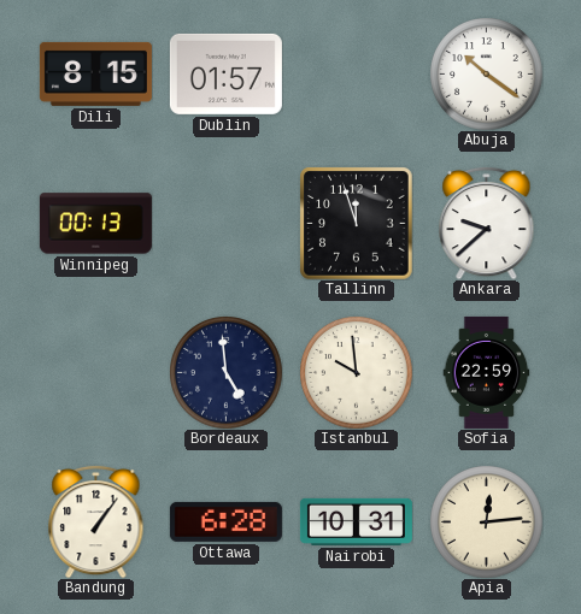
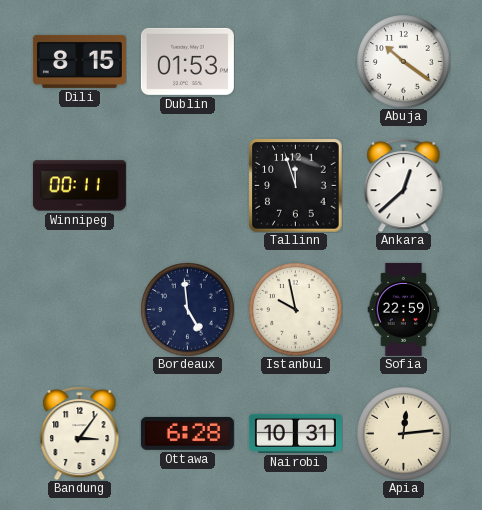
Dublin: 01:57 -> 01:53 (187, 61)
Winnipeg: 00:13 -> 00:11 (79, 186)
Ankara: 9:38 -> 12:38 (404, 185)
Istanbul: 9:59 -> 9:58 (295, 309)
Bandung: 1:06 -> 3:06 (80, 433)
